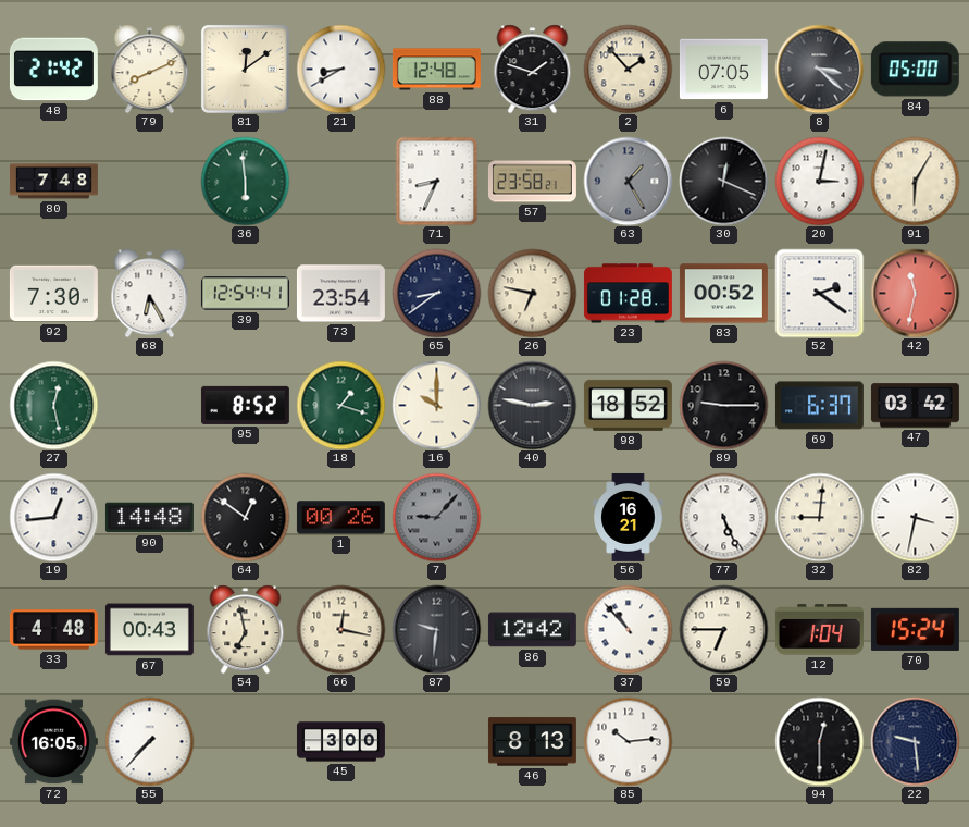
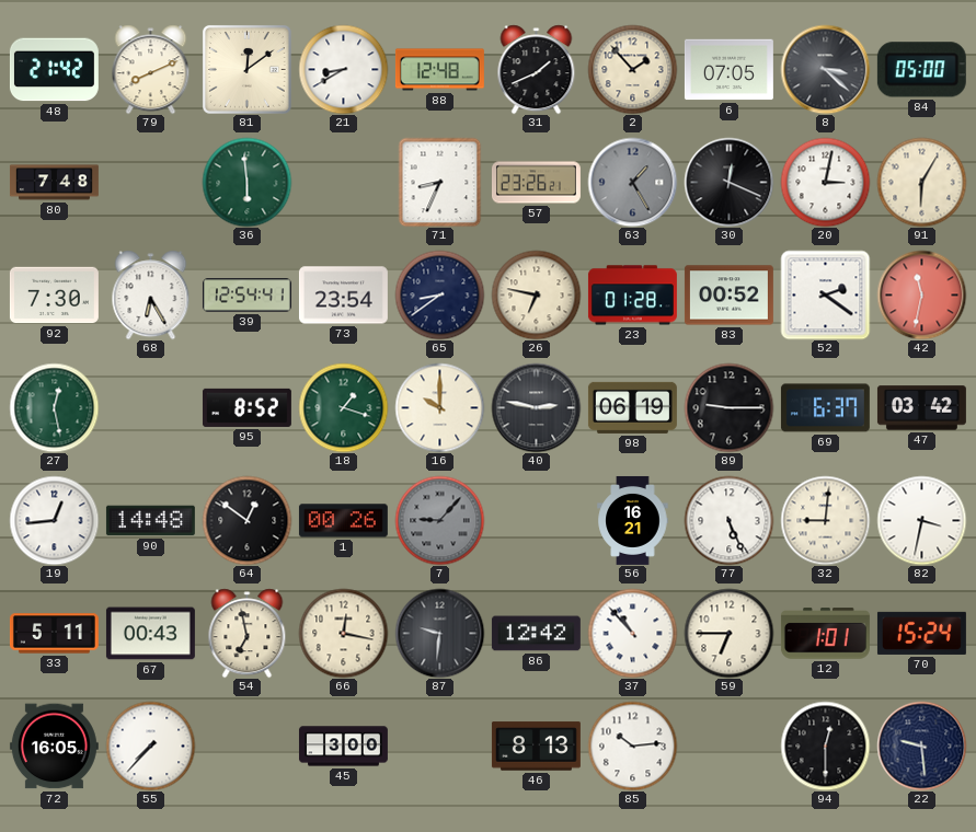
31: 1:48 -> 1:41 (537, 69)
57: 23:58 -> 23:26 (536, 183)
98: 18:52 -> 06:19 (632, 407)
33: 4:48 -> 5:11 (54, 634)
12: 1:04 -> 1:01 (825, 634)
